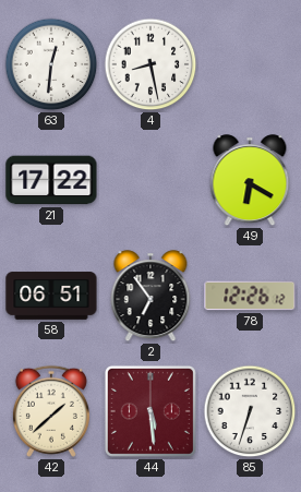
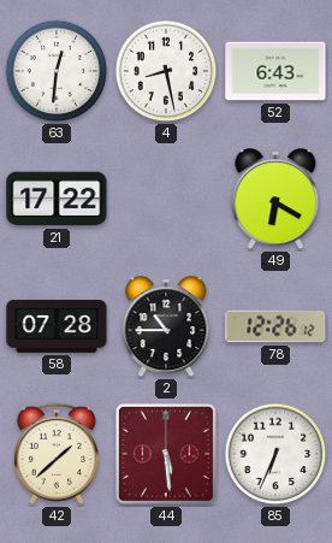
52: none -> 6:43 (275, 71)
58: 06:51 -> 07:28 (57, 326)
2: 6:54 -> 10:45 (166, 327)
85: 6:33 -> 6:34 (275, 454)
